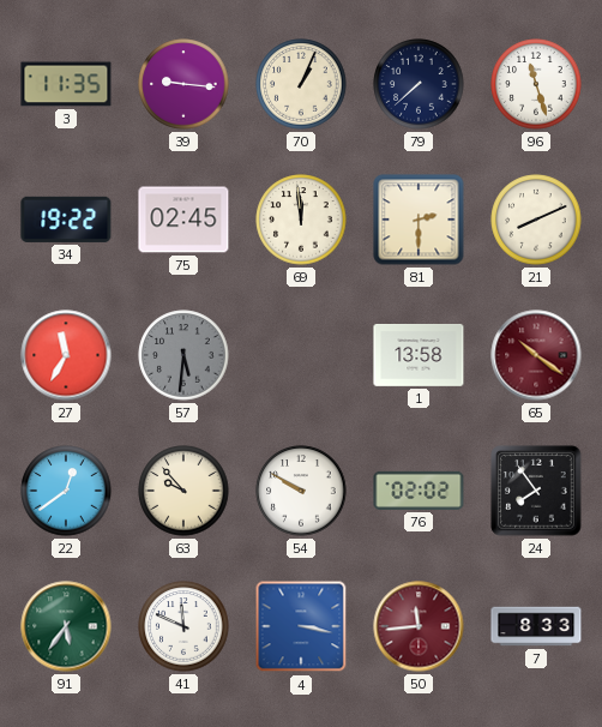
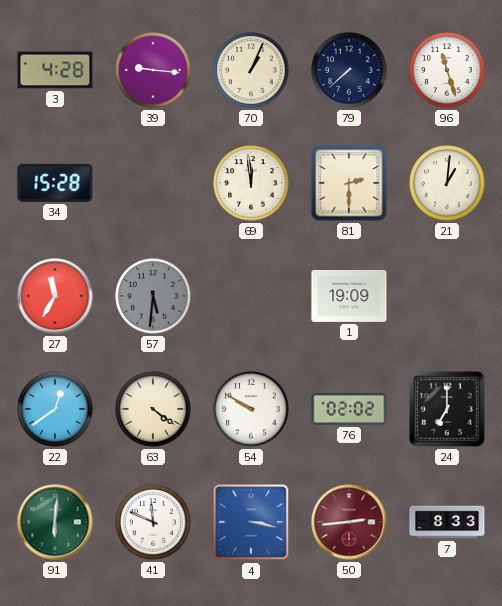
3: 11:35 -> 4:28 (55, 70)
34: 19:22 -> 15:28 (55, 183)
75: 02:45 -> none (183, 220)
21: 8:11 -> 1:01 (447, 183)
1: 13:58 -> 19:09 (349, 297)
65: 10:21 -> none (536, 355)
63: 9:53 -> 4:21 (153, 409)
24: 7:54 -> 7:00 (447, 409)
91: 5:36 -> 6:01 (55, 522)
50: 11:44 -> 2:44 (349, 522)
